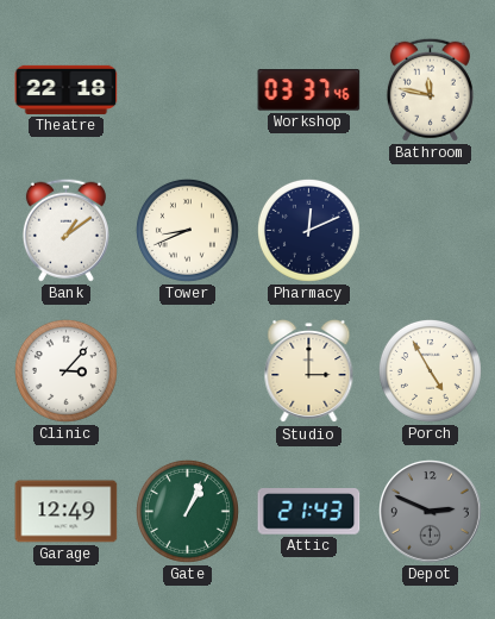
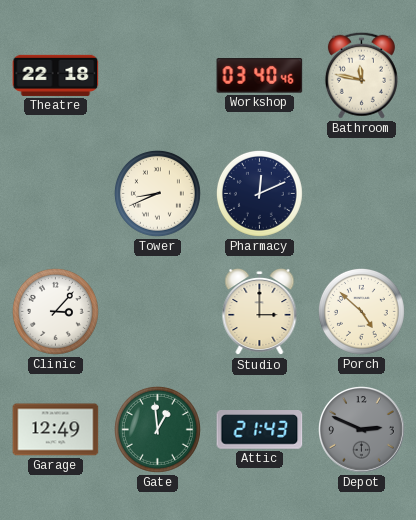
Workshop: 03:37 -> 03:40 (260, 76)
Bank: 1:09 -> none (65, 230)
Porch: 4:55 -> 4:52 (361, 311)
Gate: 1:04 -> 12:59 (157, 429)
